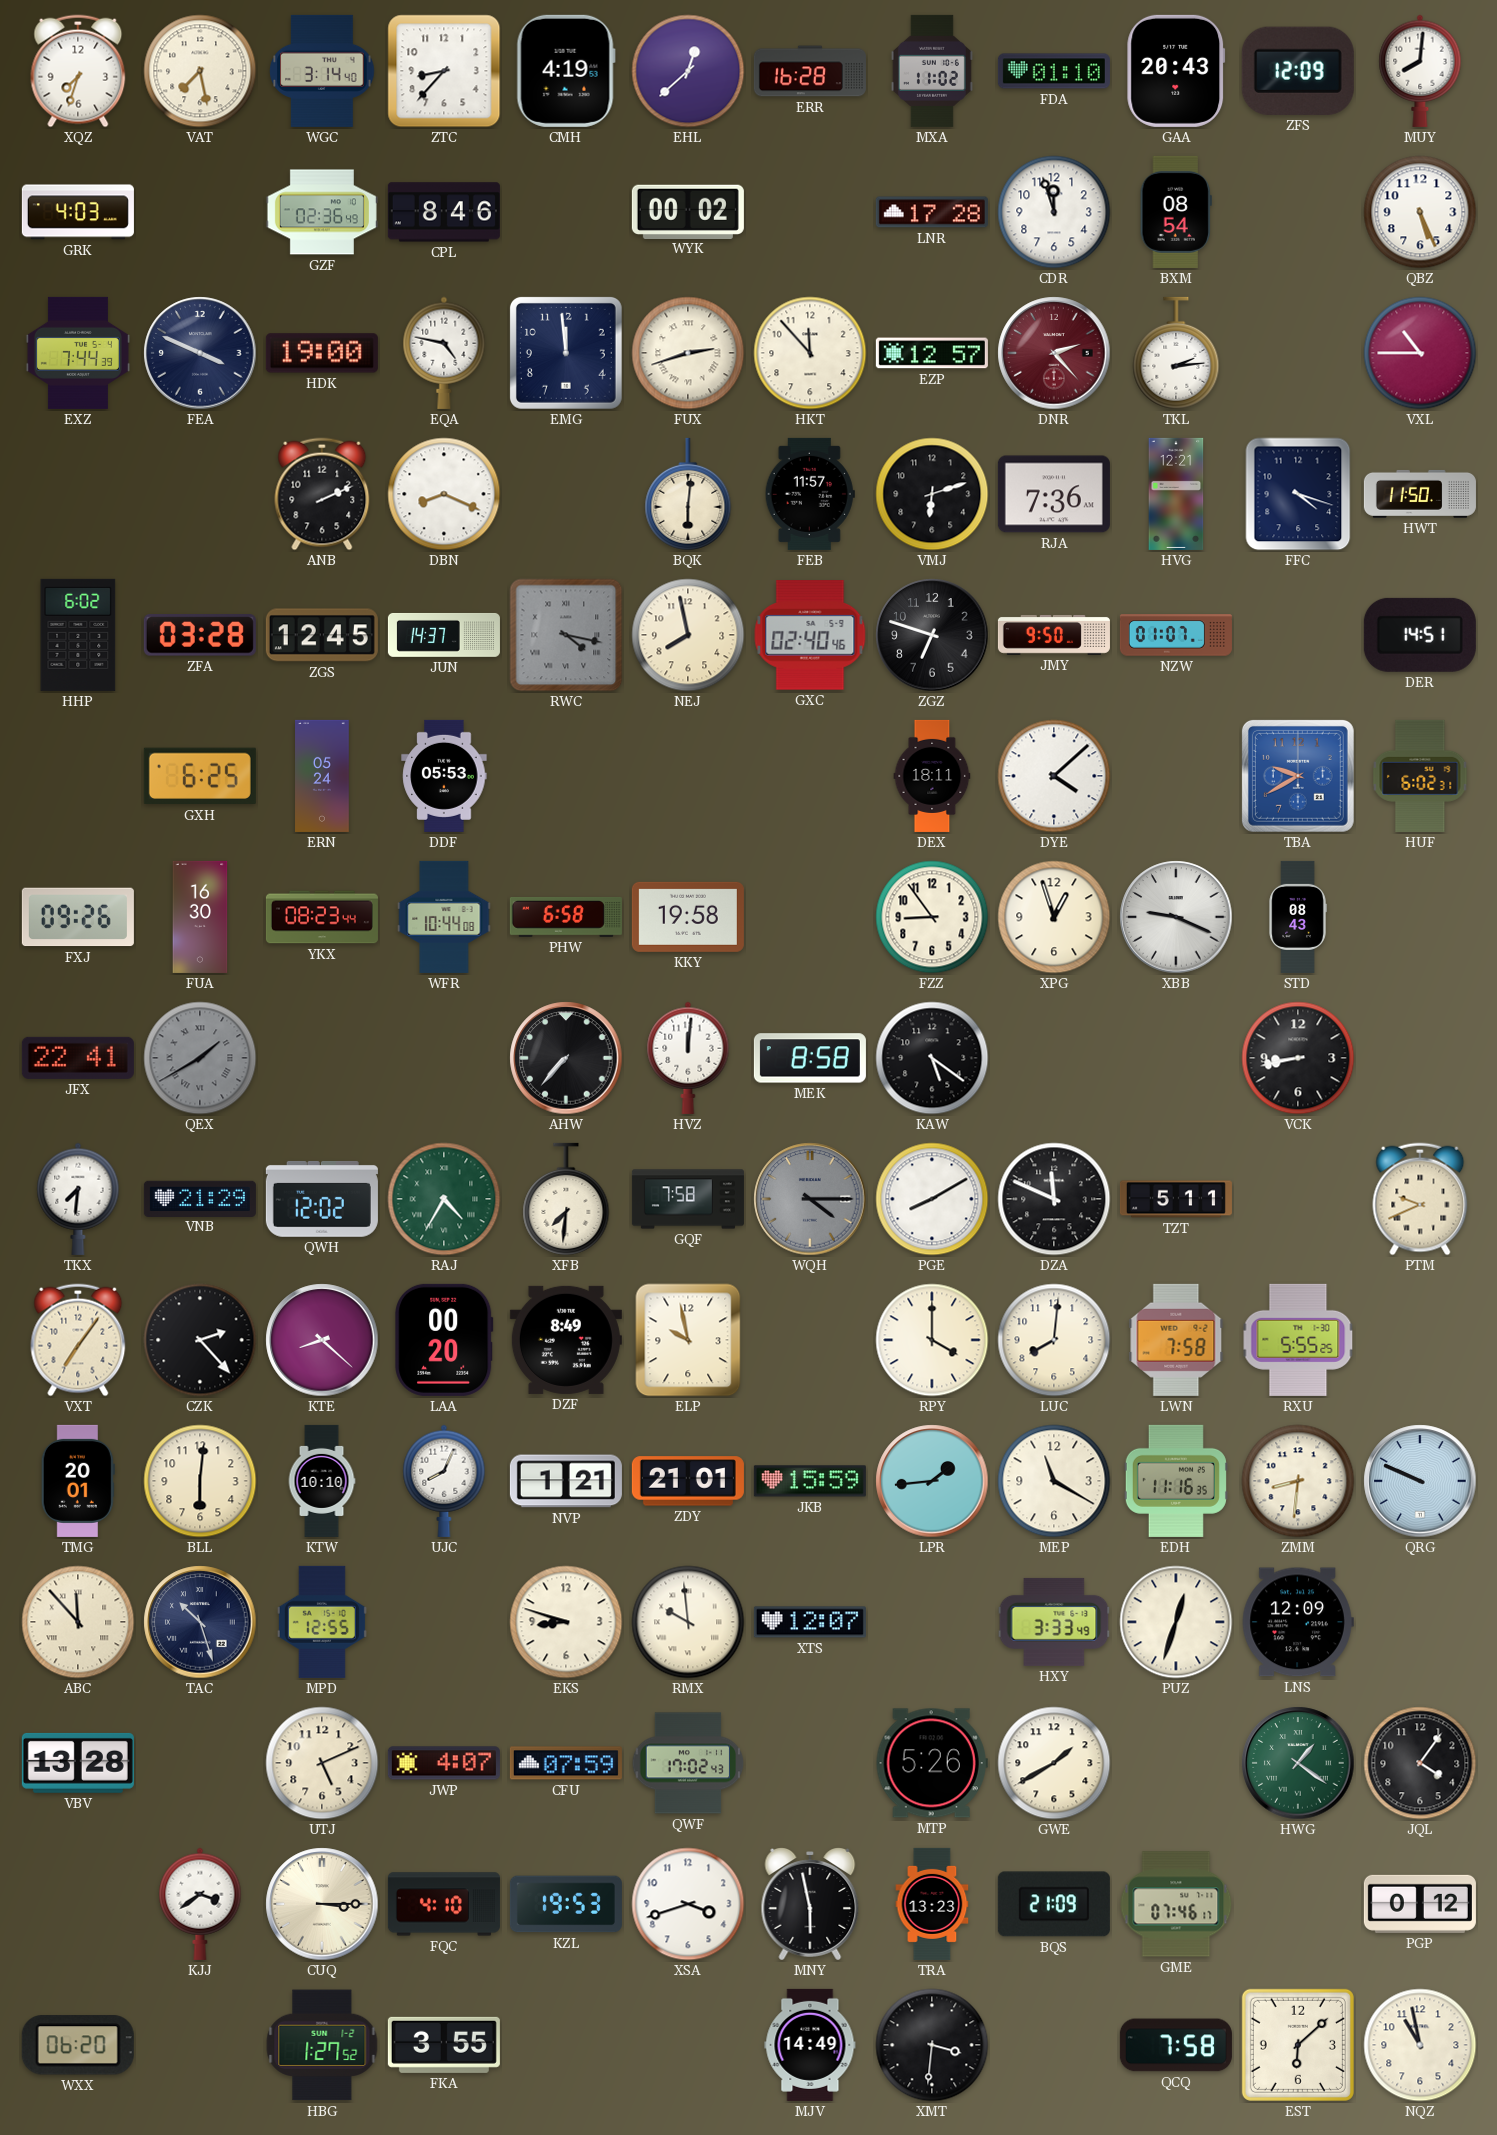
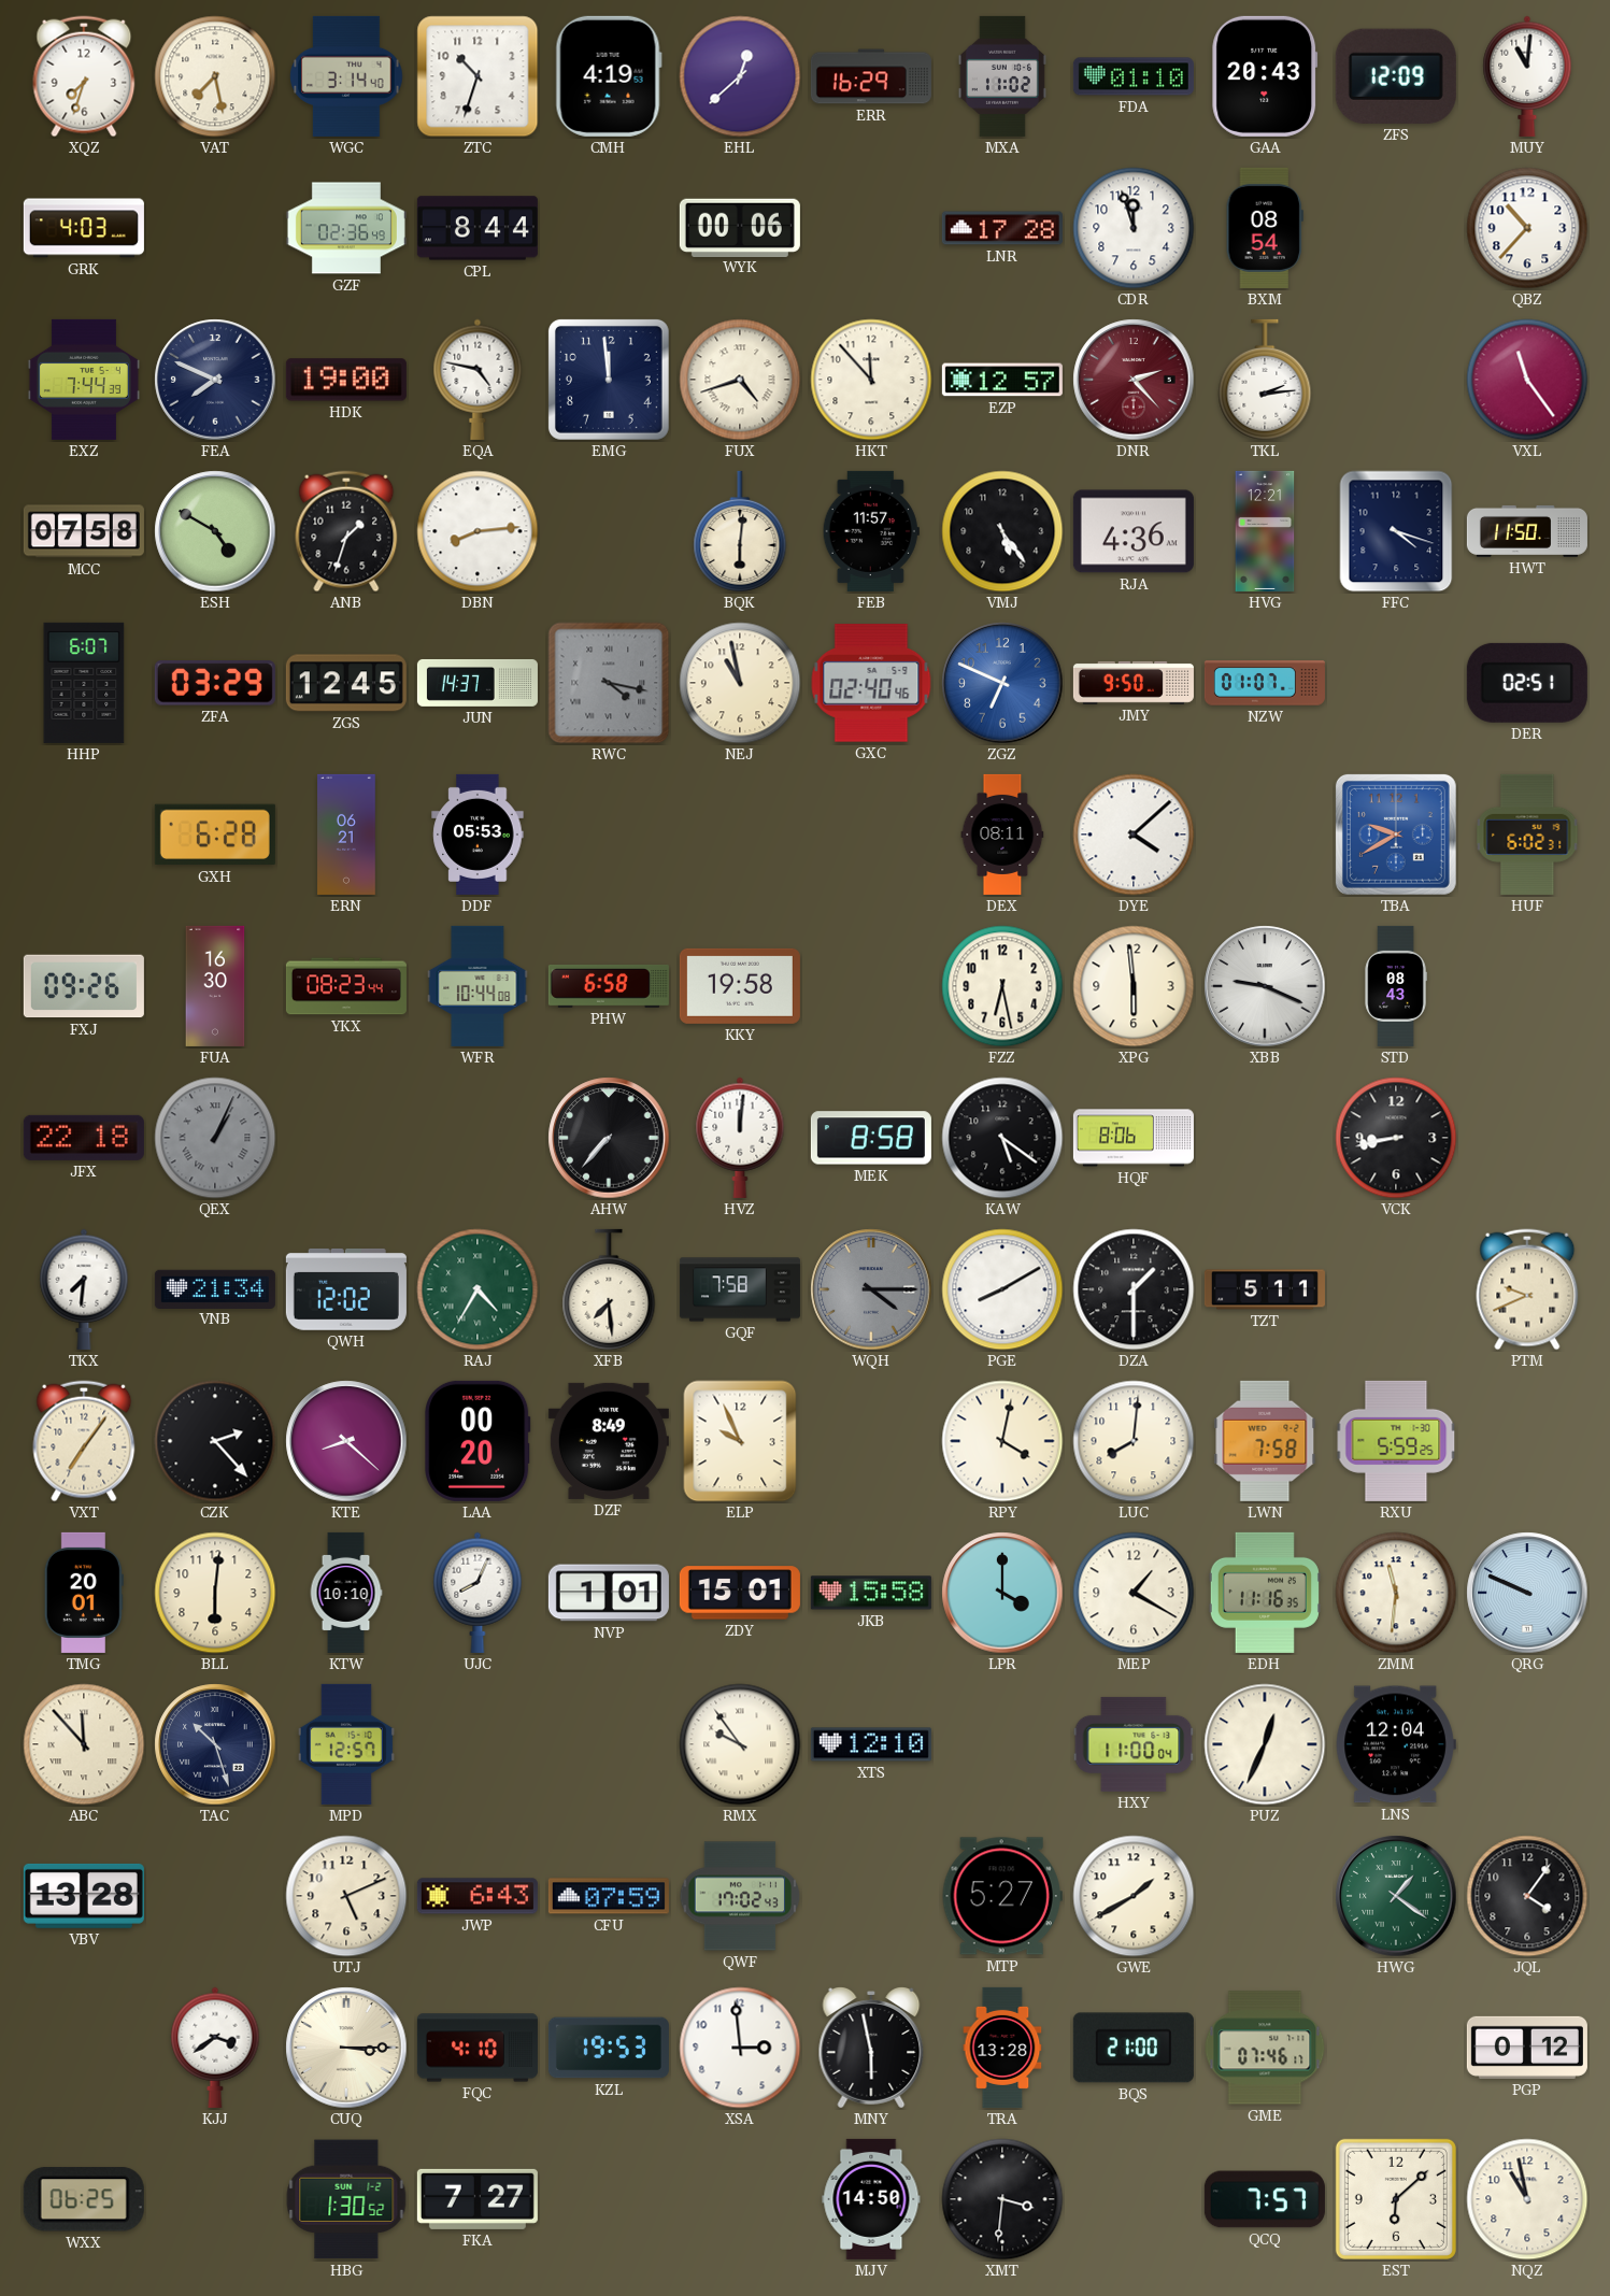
ZTC: 8:37 -> 10:33 (478, 76)
ERR: 16:28 -> 16:29 (871, 76)
MUY: 8:01 -> 11:01 (1527, 76)
CPL: 8:46 -> 8:44 (478, 228)
WYK: 00:02 -> 00:06 (740, 227)
QBZ: 5:26 -> 10:37 (1527, 228)
FEA: 3:49 -> 7:49 (215, 380)
FUX: 2:42 -> 4:42 (740, 380)
VXL: 10:45 -> 11:24 (1527, 380)
MCC: none -> 07:58 (84, 531)
ESH: none -> 4:50 (215, 531)
ANB: 2:11 -> 1:33 (346, 531)
DBN: 8:19 -> 8:14 (478, 531)
VMJ: 6:12 -> 5:24 (1002, 531)
RJA: 7:36 -> 4:36 (1134, 531)
HHP: 6:02 -> 6:07 (84, 683)
ZFA: 03:28 -> 03:29 (215, 683)
NEJ: 7:58 -> 10:58 (740, 683)
ZGZ: 6:48 -> 6:49 (1002, 683)
ZGZ dial: black -> blue (1002, 683)
DER: 14:51 -> 02:51 (1527, 683)
GXH: 6:25 -> 6:28 (215, 835)
ERN: 05:24 -> 06:21 (346, 835)
DEX: 18:11 -> 08:11 (1002, 835)
FZZ: 8:54 -> 6:28 (1002, 986)
XPG: 12:57 -> 5:59 (1134, 986)
JFX: 22:41 -> 22:18 (84, 1138)
QEX: 1:40 -> 1:04 (215, 1138)
HQF: none -> 8:06 (1134, 1138)
VNB: 21:29 -> 21:34 (215, 1288)
XFB: 7:31 -> 7:29 (609, 1289)
DZA: 11:49 -> 1:30 (1134, 1289)
ELP: 9:58 -> 9:56 (740, 1441)
RPY: 4:00 -> 4:02 (1002, 1441)
RXU: 5:55 -> 5:59 (1396, 1441)
NVP: 1:21 -> 1:01 (609, 1593)
ZDY: 21:01 -> 15:01 (740, 1593)
JKB: 15:59 -> 15:58 (871, 1593)
LPR: 1:44 -> 4:00 (1002, 1593)
MEP: 11:20 -> 1:20 (1134, 1593)
ZMM: 8:31 -> 11:31 (1396, 1593)
MPD: 12:55 -> 12:57 (346, 1744)
EKS: 8:48 -> none (566, 1622)
RMX: 9:59 -> 9:54 (740, 1744)
XTS: 12:07 -> 12:10 (871, 1744)
HXY: 3:33 -> 11:00 (1134, 1744)
PUZ: 12:33 -> 12:34 (1265, 1744)
LNS: 12:09 -> 12:04 (1396, 1744)
JWP: 4:07 -> 6:43 (478, 1896)
MTP: 5:26 -> 5:27 (1002, 1896)
XSA: 3:42 -> 2:59 (740, 2048)
TRA: 13:23 -> 13:28 (1002, 2048)
BQS: 21:09 -> 21:00 (1134, 2048)
WXX: 06:20 -> 06:25 (84, 2199)
HBG: 1:27 -> 1:30 (346, 2199)
FKA: 3:55 -> 7:27 (478, 2199)
MJV: 14:49 -> 14:50 (871, 2199)
QCQ: 7:58 -> 7:57 (1265, 2199)
